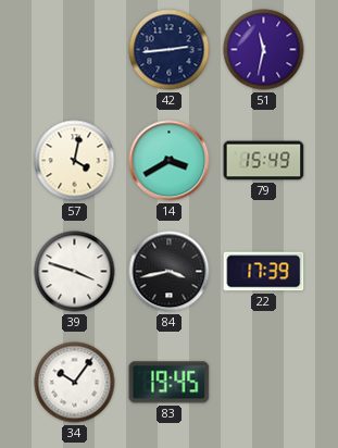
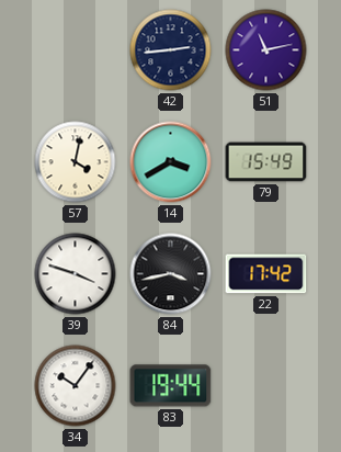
51: 11:32 -> 11:13 (266, 50)
22: 17:39 -> 17:42 (266, 274)
83: 19:45 -> 19:44 (171, 386)
